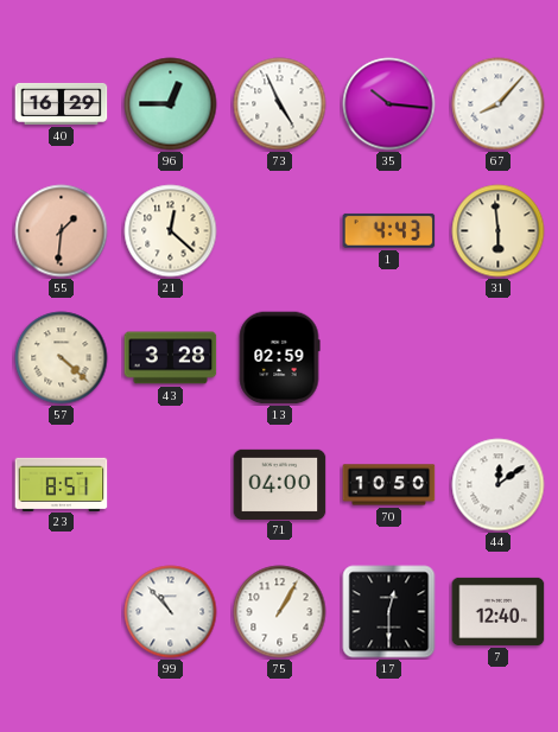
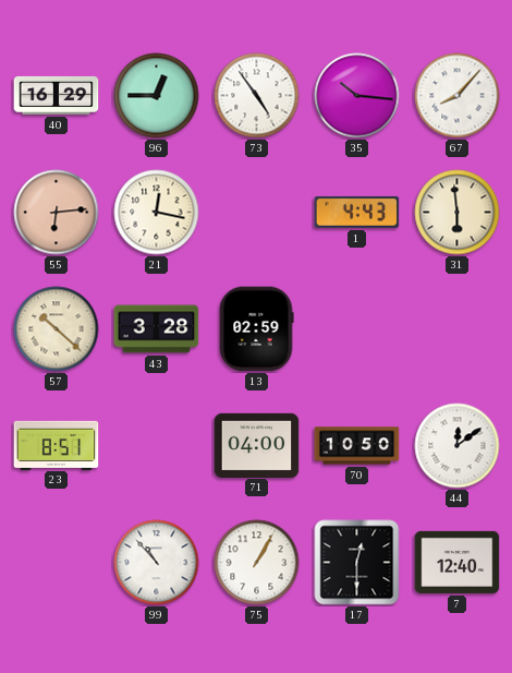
73: 4:56 -> 4:54 (257, 96)
55: 1:31 -> 6:14 (57, 213)
21: 12:22 -> 12:17 (157, 213)
57: 4:22 -> 10:22 (57, 329)
